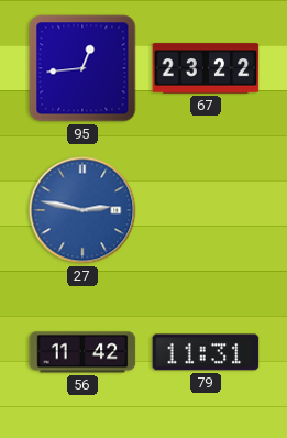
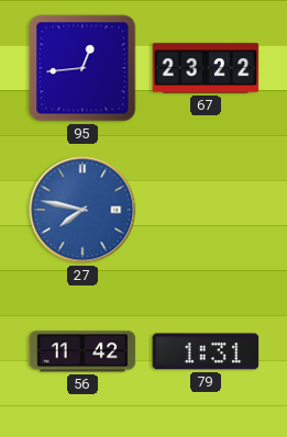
27: 2:47 -> 7:47 (82, 210)
79: 11:31 -> 1:31 (206, 351)
